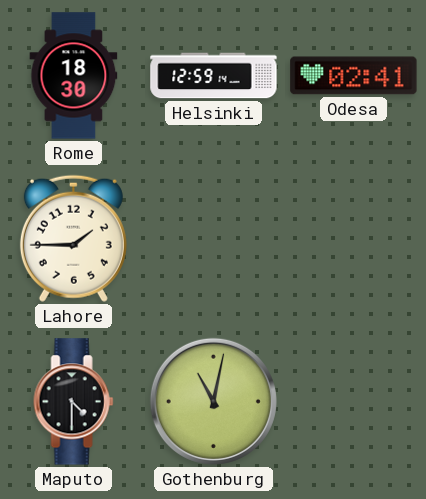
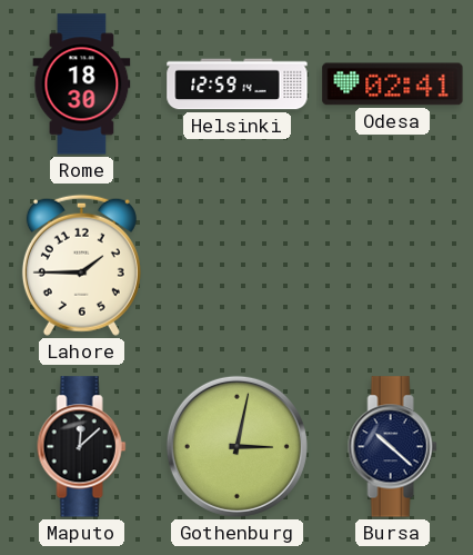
Maputo: 4:30 -> 12:08 (82, 447)
Gothenburg: 11:02 -> 3:02 (236, 446)
Bursa: none -> 10:22 (393, 447)
